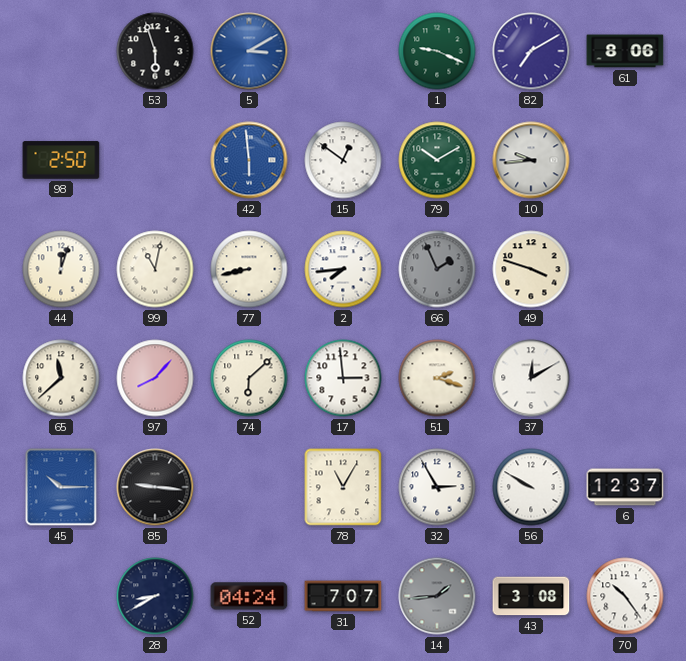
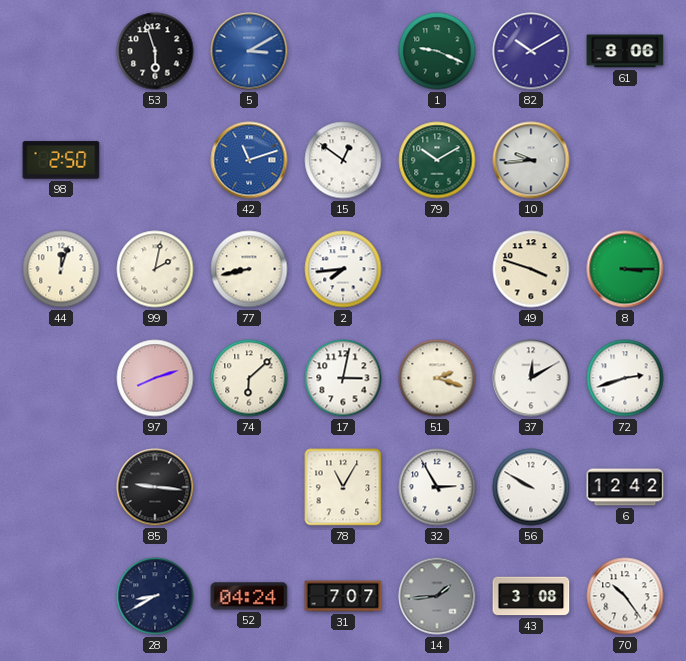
82: 7:10 -> 10:10 (531, 51)
42: 5:59 -> 11:12 (249, 160)
99: 11:02 -> 2:02 (155, 269)
66: 1:56 -> none (437, 269)
8: none -> 3:15 (625, 269)
65: 11:38 -> none (61, 378)
97: 8:07 -> 8:12 (155, 378)
17: 2:59 -> 3:02 (343, 378)
72: none -> 2:42 (625, 378)
45: 10:15 -> none (61, 487)
6: 12:37 -> 12:42 (625, 487)
